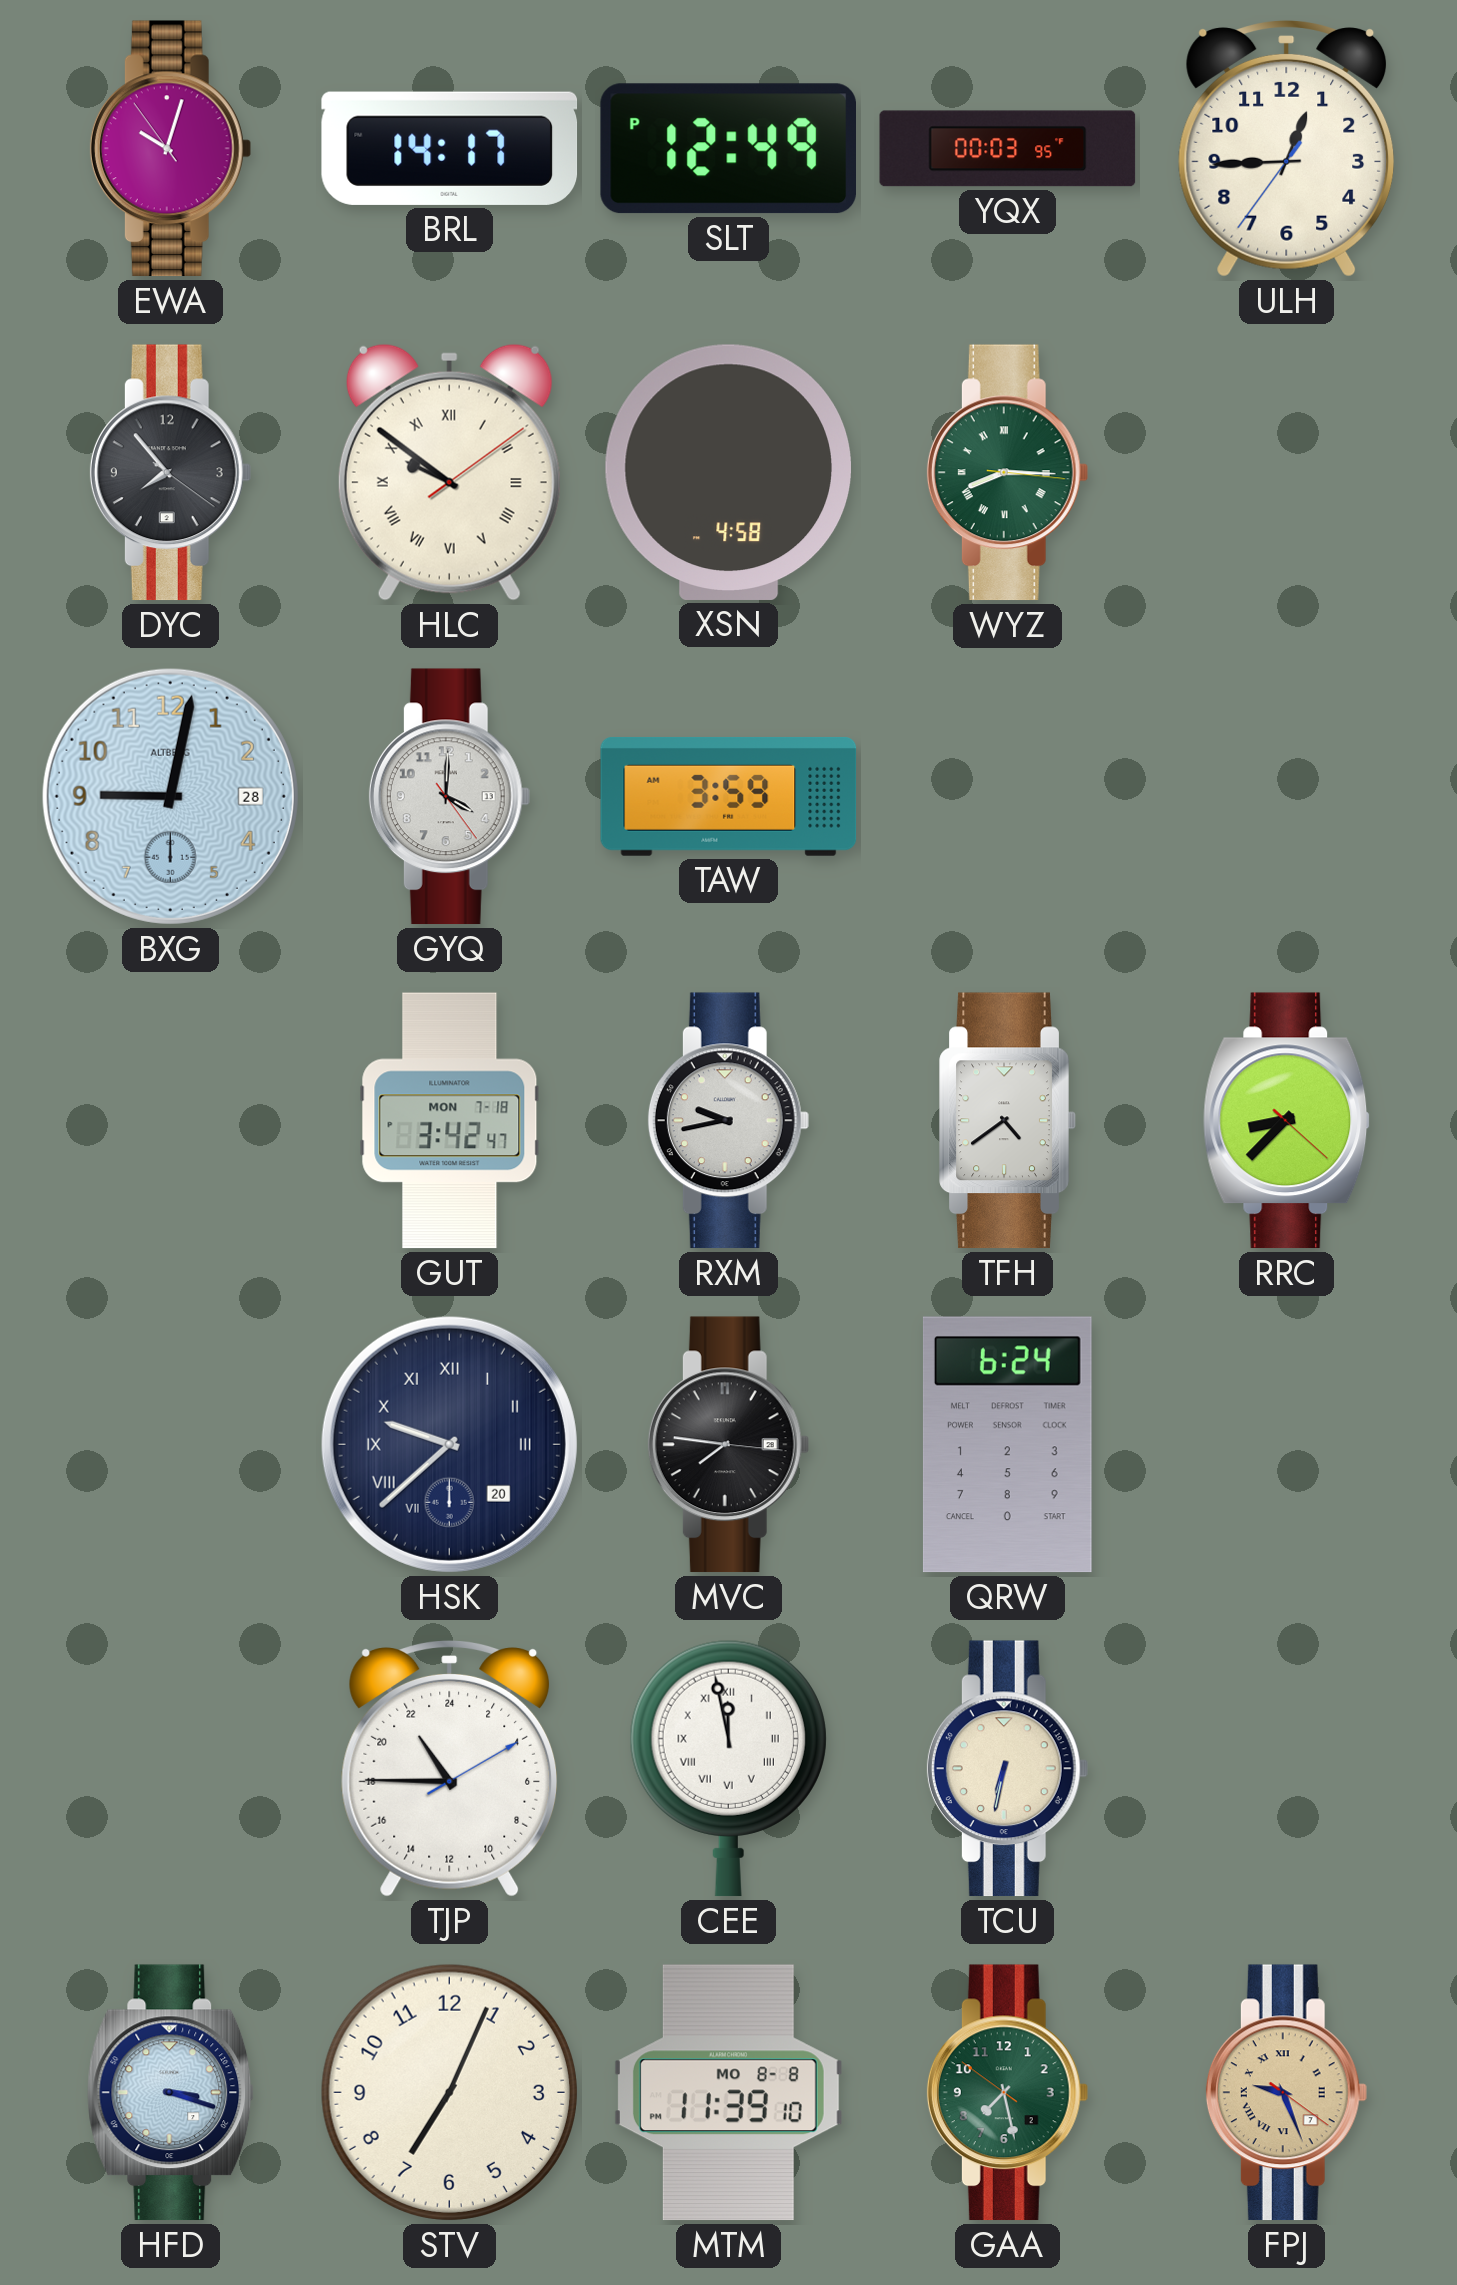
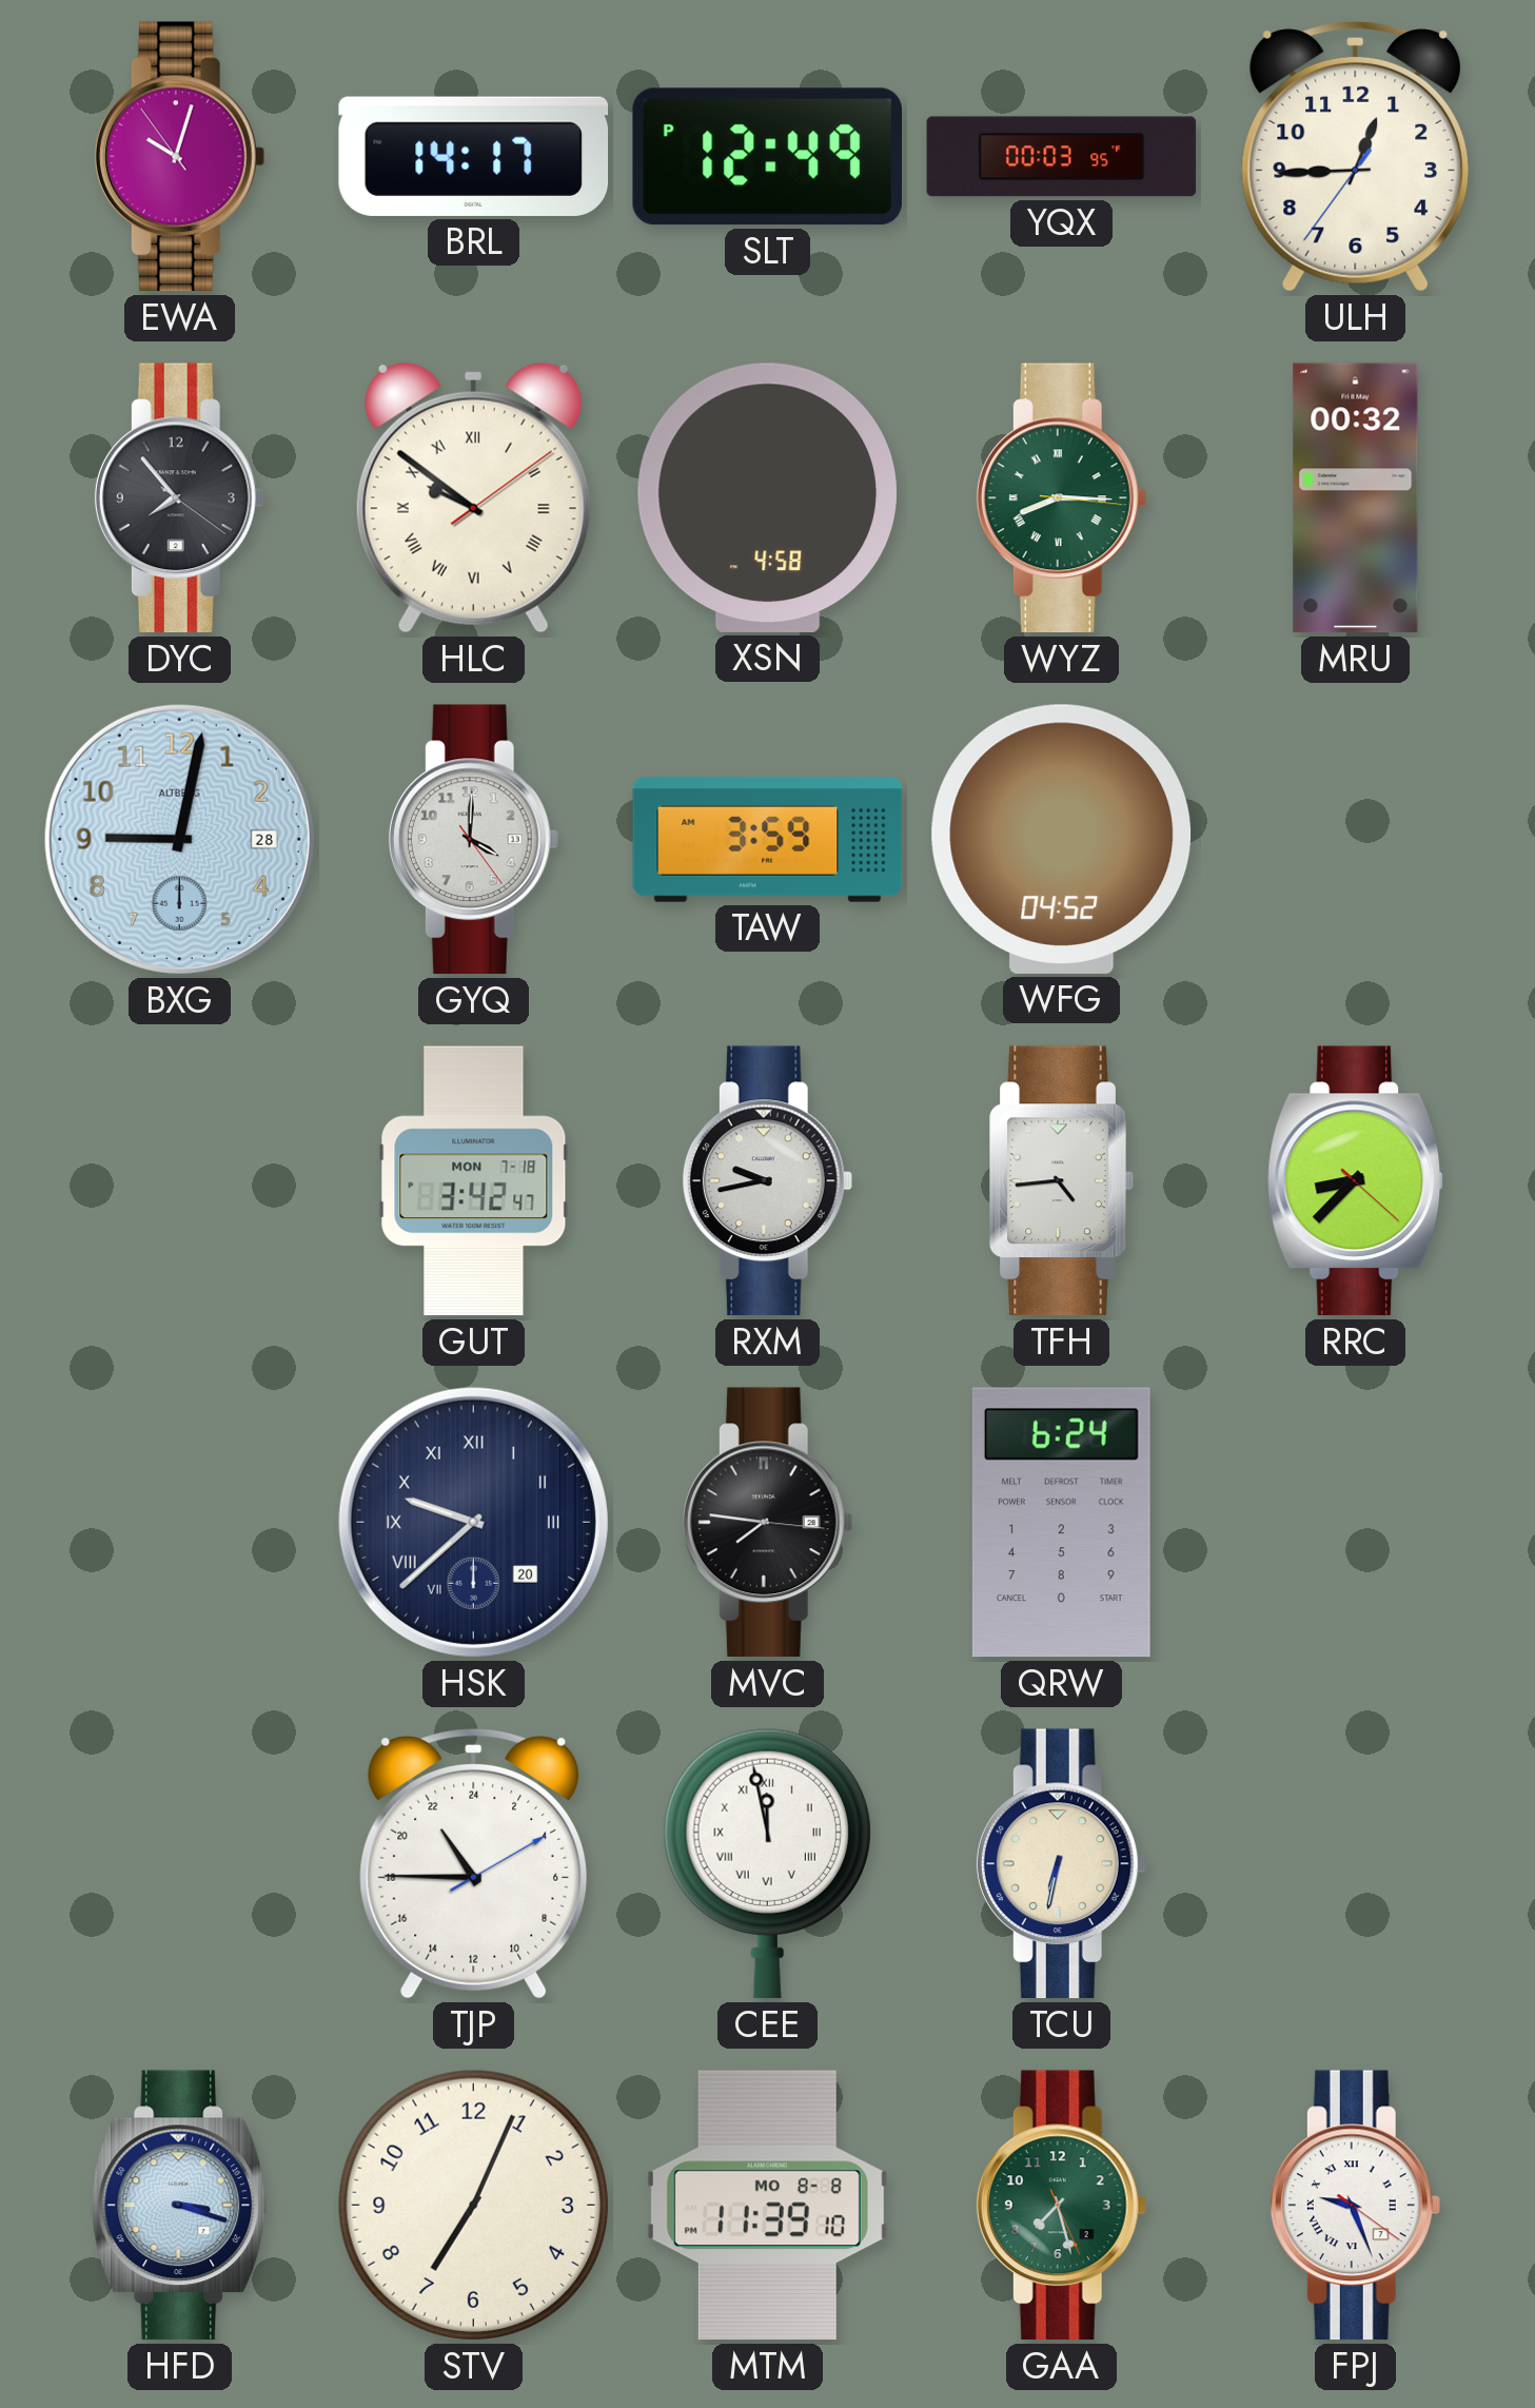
MRU: none -> 00:32 (1356, 498)
WFG: none -> 04:52 (1062, 839)
TFH: 4:39 -> 4:44 (1062, 1181)
GAA: 7:27:51 -> 7:27:26 (1061, 2206)
FPJ dial: champagne -> white (1355, 2206)
